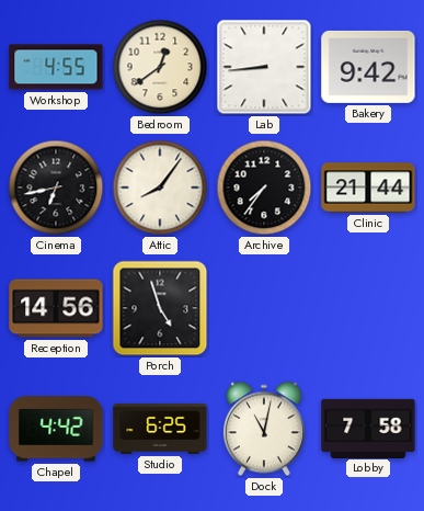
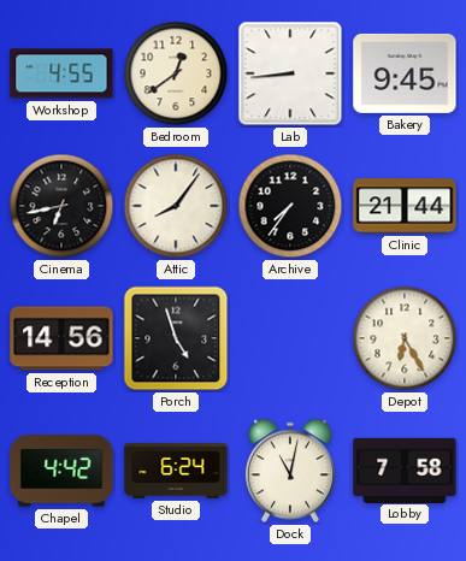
Bakery: 9:42 -> 9:45 (405, 73)
Depot: none -> 6:25 (405, 338)
Studio: 6:25 -> 6:24 (176, 471)
